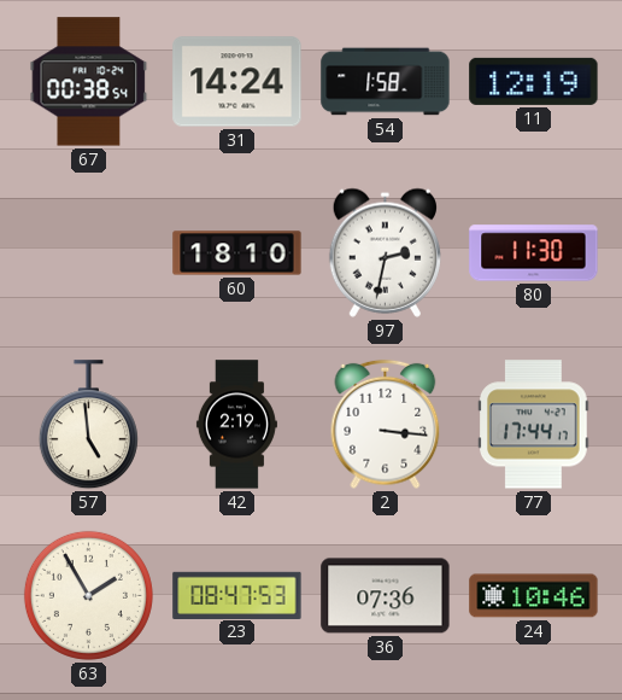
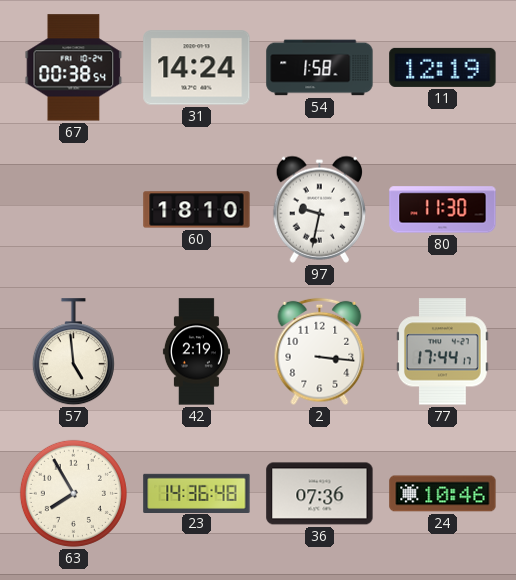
97: 2:32 -> 9:32 (319, 209)
63: 1:55 -> 7:55 (73, 493)
23: 08:47 -> 14:36 (197, 493)
